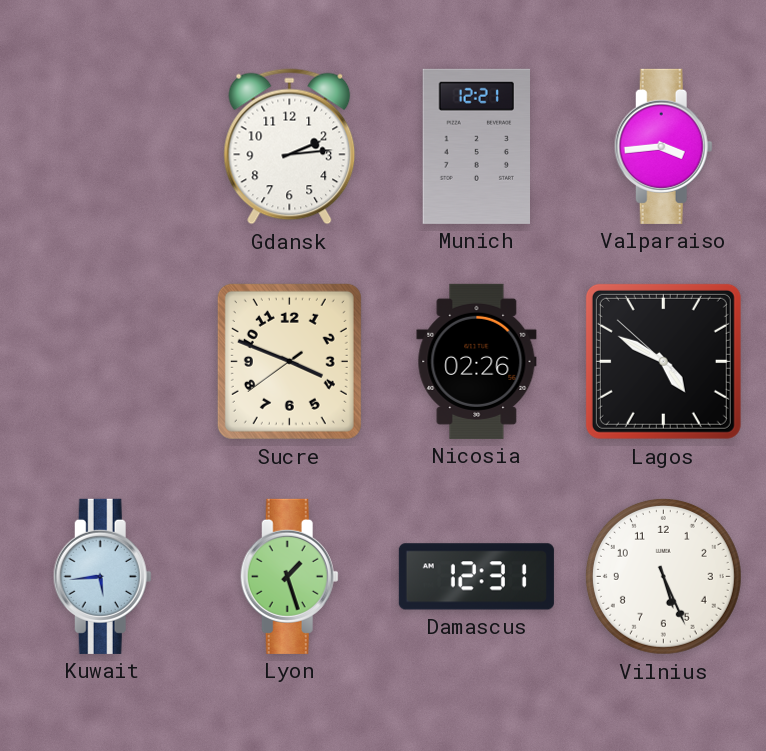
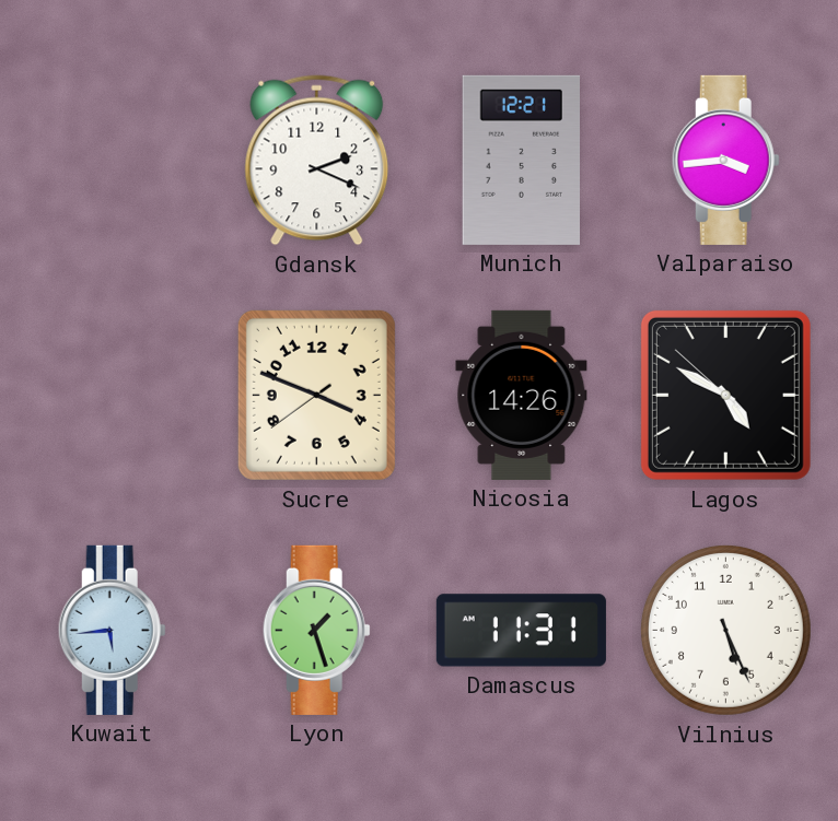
Gdansk: 2:14 -> 2:19 (317, 161)
Nicosia: 02:26 -> 14:26 (522, 395)
Damascus: 12:31 -> 11:31 (521, 631)
